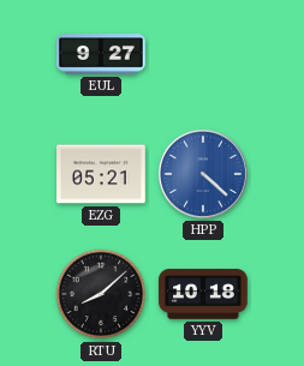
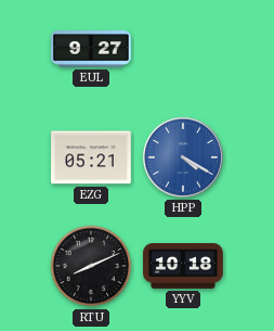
HPP: 4:22 -> 4:20 (183, 157)
RTU: 8:08 -> 8:11 (91, 266)
